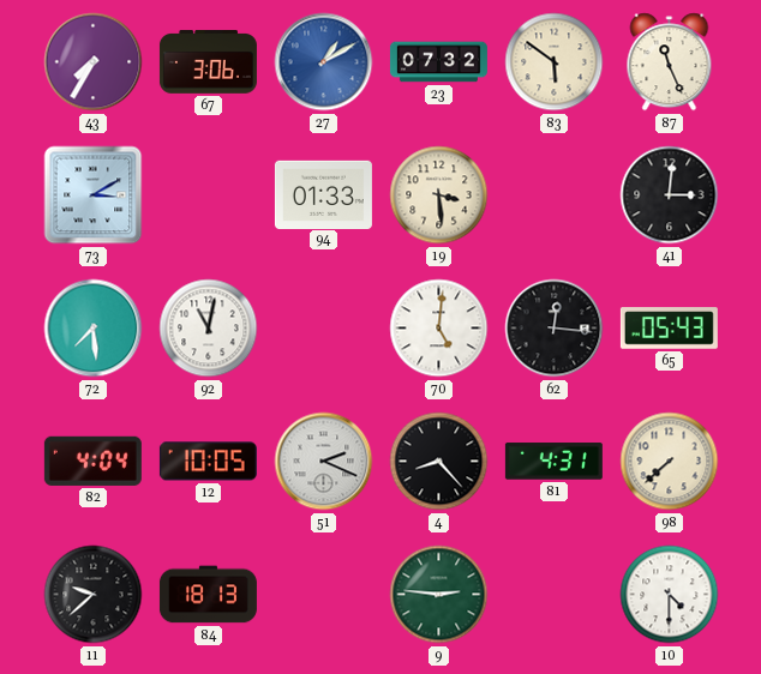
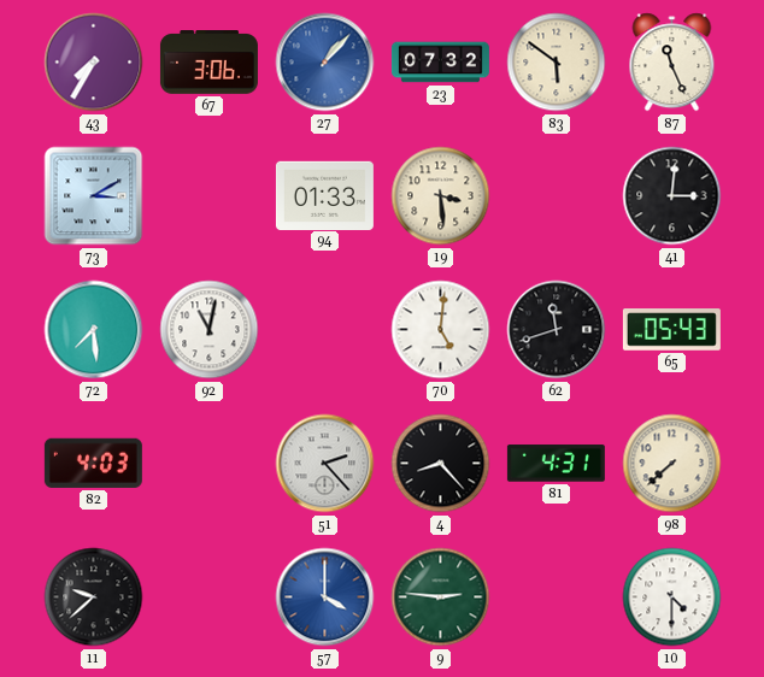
27: 1:10 -> 1:07 (325, 63)
62: 12:16 -> 11:42 (557, 330)
82: 4:04 -> 4:03 (93, 463)
12: 10:05 -> none (208, 462)
51: 2:19 -> 2:23 (325, 464)
84: 18:13 -> none (208, 595)
57: none -> 4:00 (325, 597)
